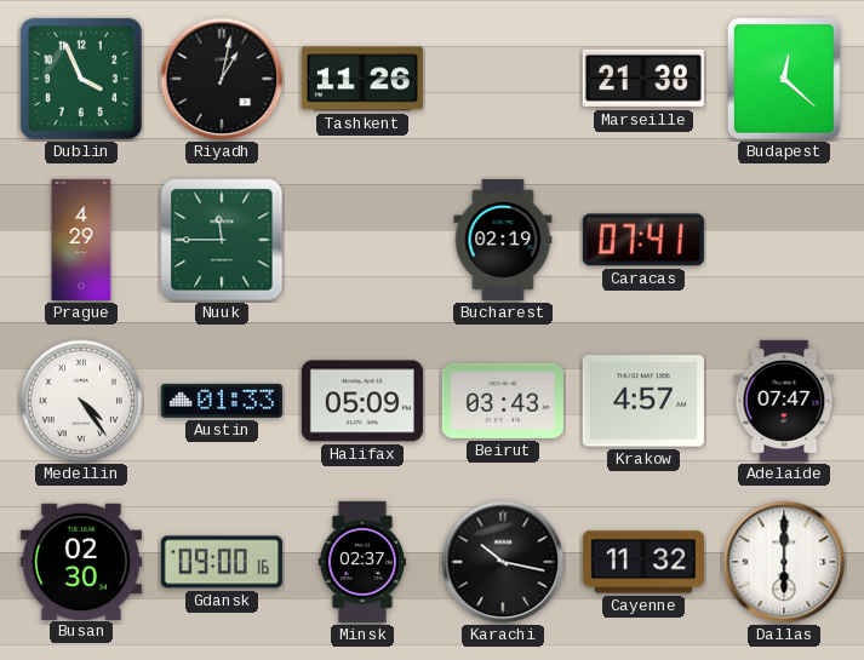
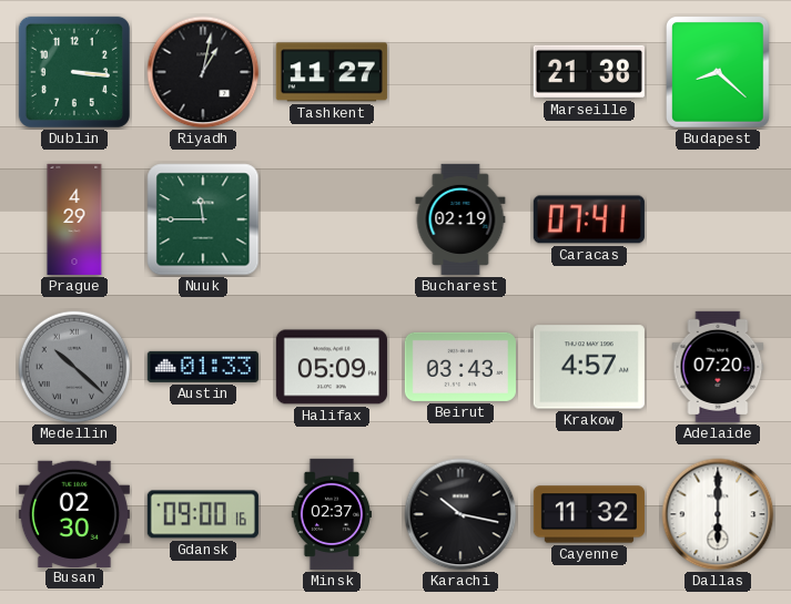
Dublin: 3:56 -> 3:16 (74, 72)
Tashkent: 11:26 -> 11:27 (332, 72)
Budapest: 12:22 -> 8:22 (719, 72)
Medellin: 4:24 -> 10:22 (74, 367)
Medellin dial: white -> grey (74, 367)
Adelaide: 07:47 -> 07:20 (718, 367)
